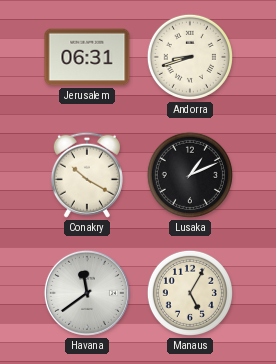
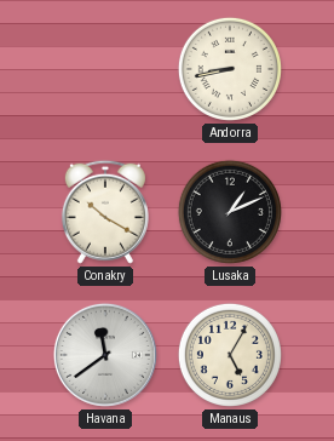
Jerusalem: 06:31 -> none (87, 57)
Andorra: 8:42 -> 8:43 (230, 69)
